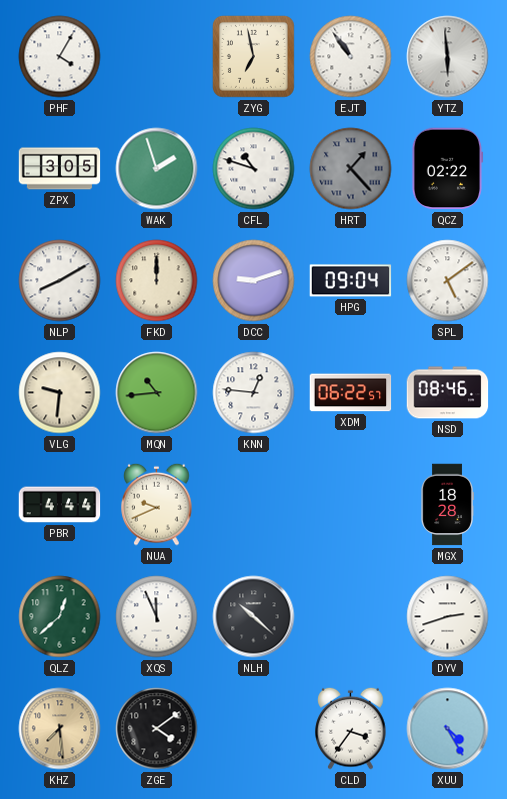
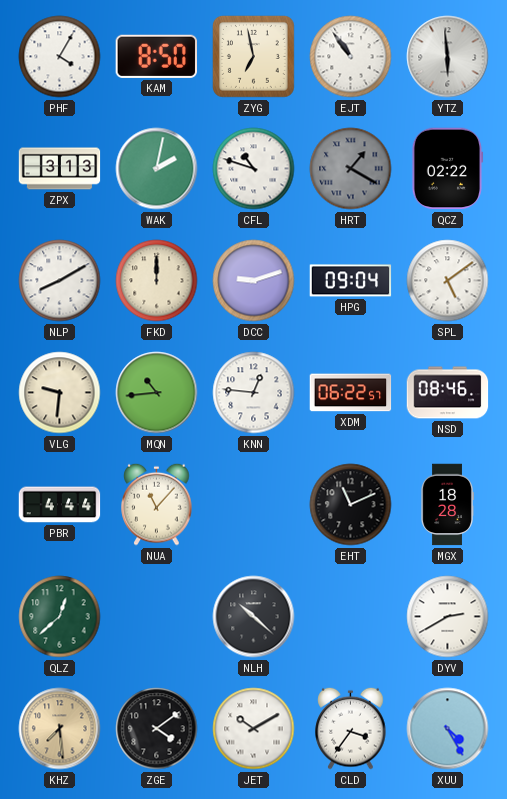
KAM: none -> 8:50 (156, 56)
ZPX: 3:05 -> 3:13 (60, 169)
WAK: 1:57 -> 2:02 (157, 169)
HRT: 1:23 -> 1:20 (351, 169)
NUA: 9:41 -> 11:07 (157, 504)
EHT: none -> 11:11 (351, 505)
XQS: 11:56 -> none (157, 617)
DYV: 2:42 -> 2:40 (448, 617)
JET: none -> 10:10 (254, 729)
